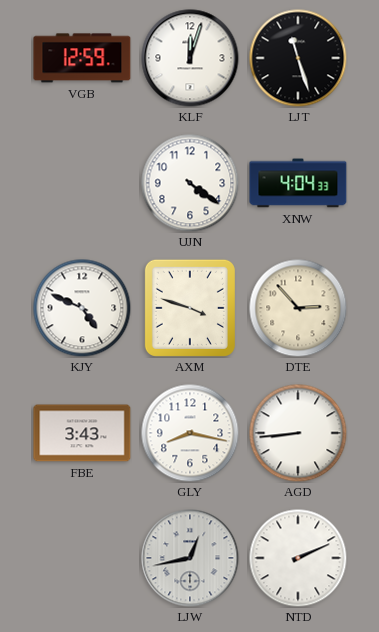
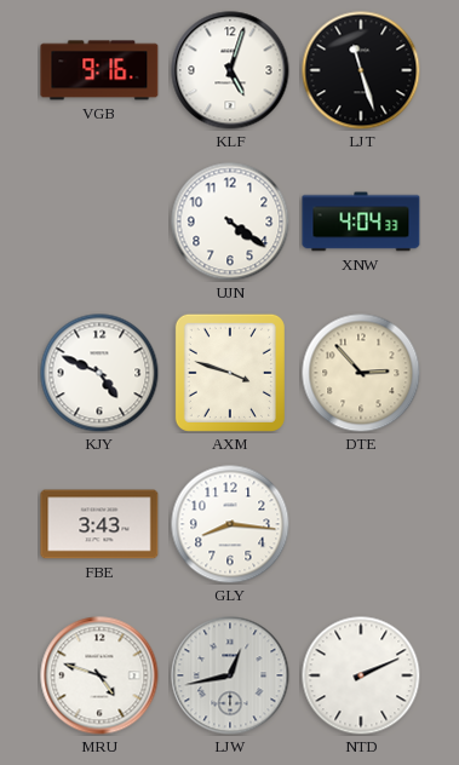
VGB: 12:59 -> 9:16 (99, 70)
KLF: 12:03 -> 5:03 (230, 70)
GLY: 8:17 -> 8:16 (230, 524)
AGD: 8:44 -> none (298, 433)
MRU: none -> 4:48 (99, 675)
